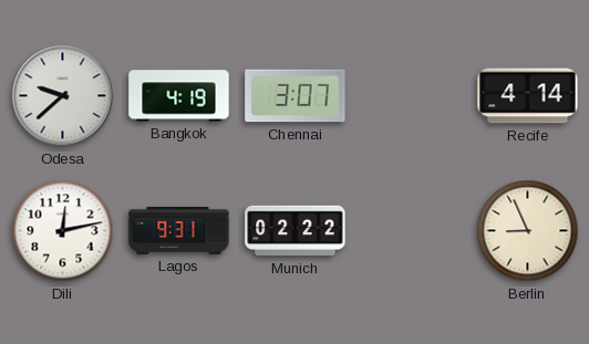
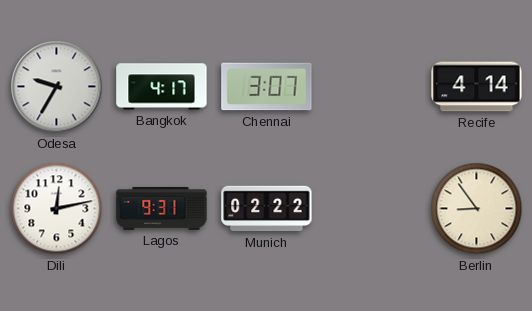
Odesa: 9:38 -> 9:35 (57, 87)
Bangkok: 4:19 -> 4:17 (162, 87)
Berlin: 8:56 -> 8:54 (477, 209)
